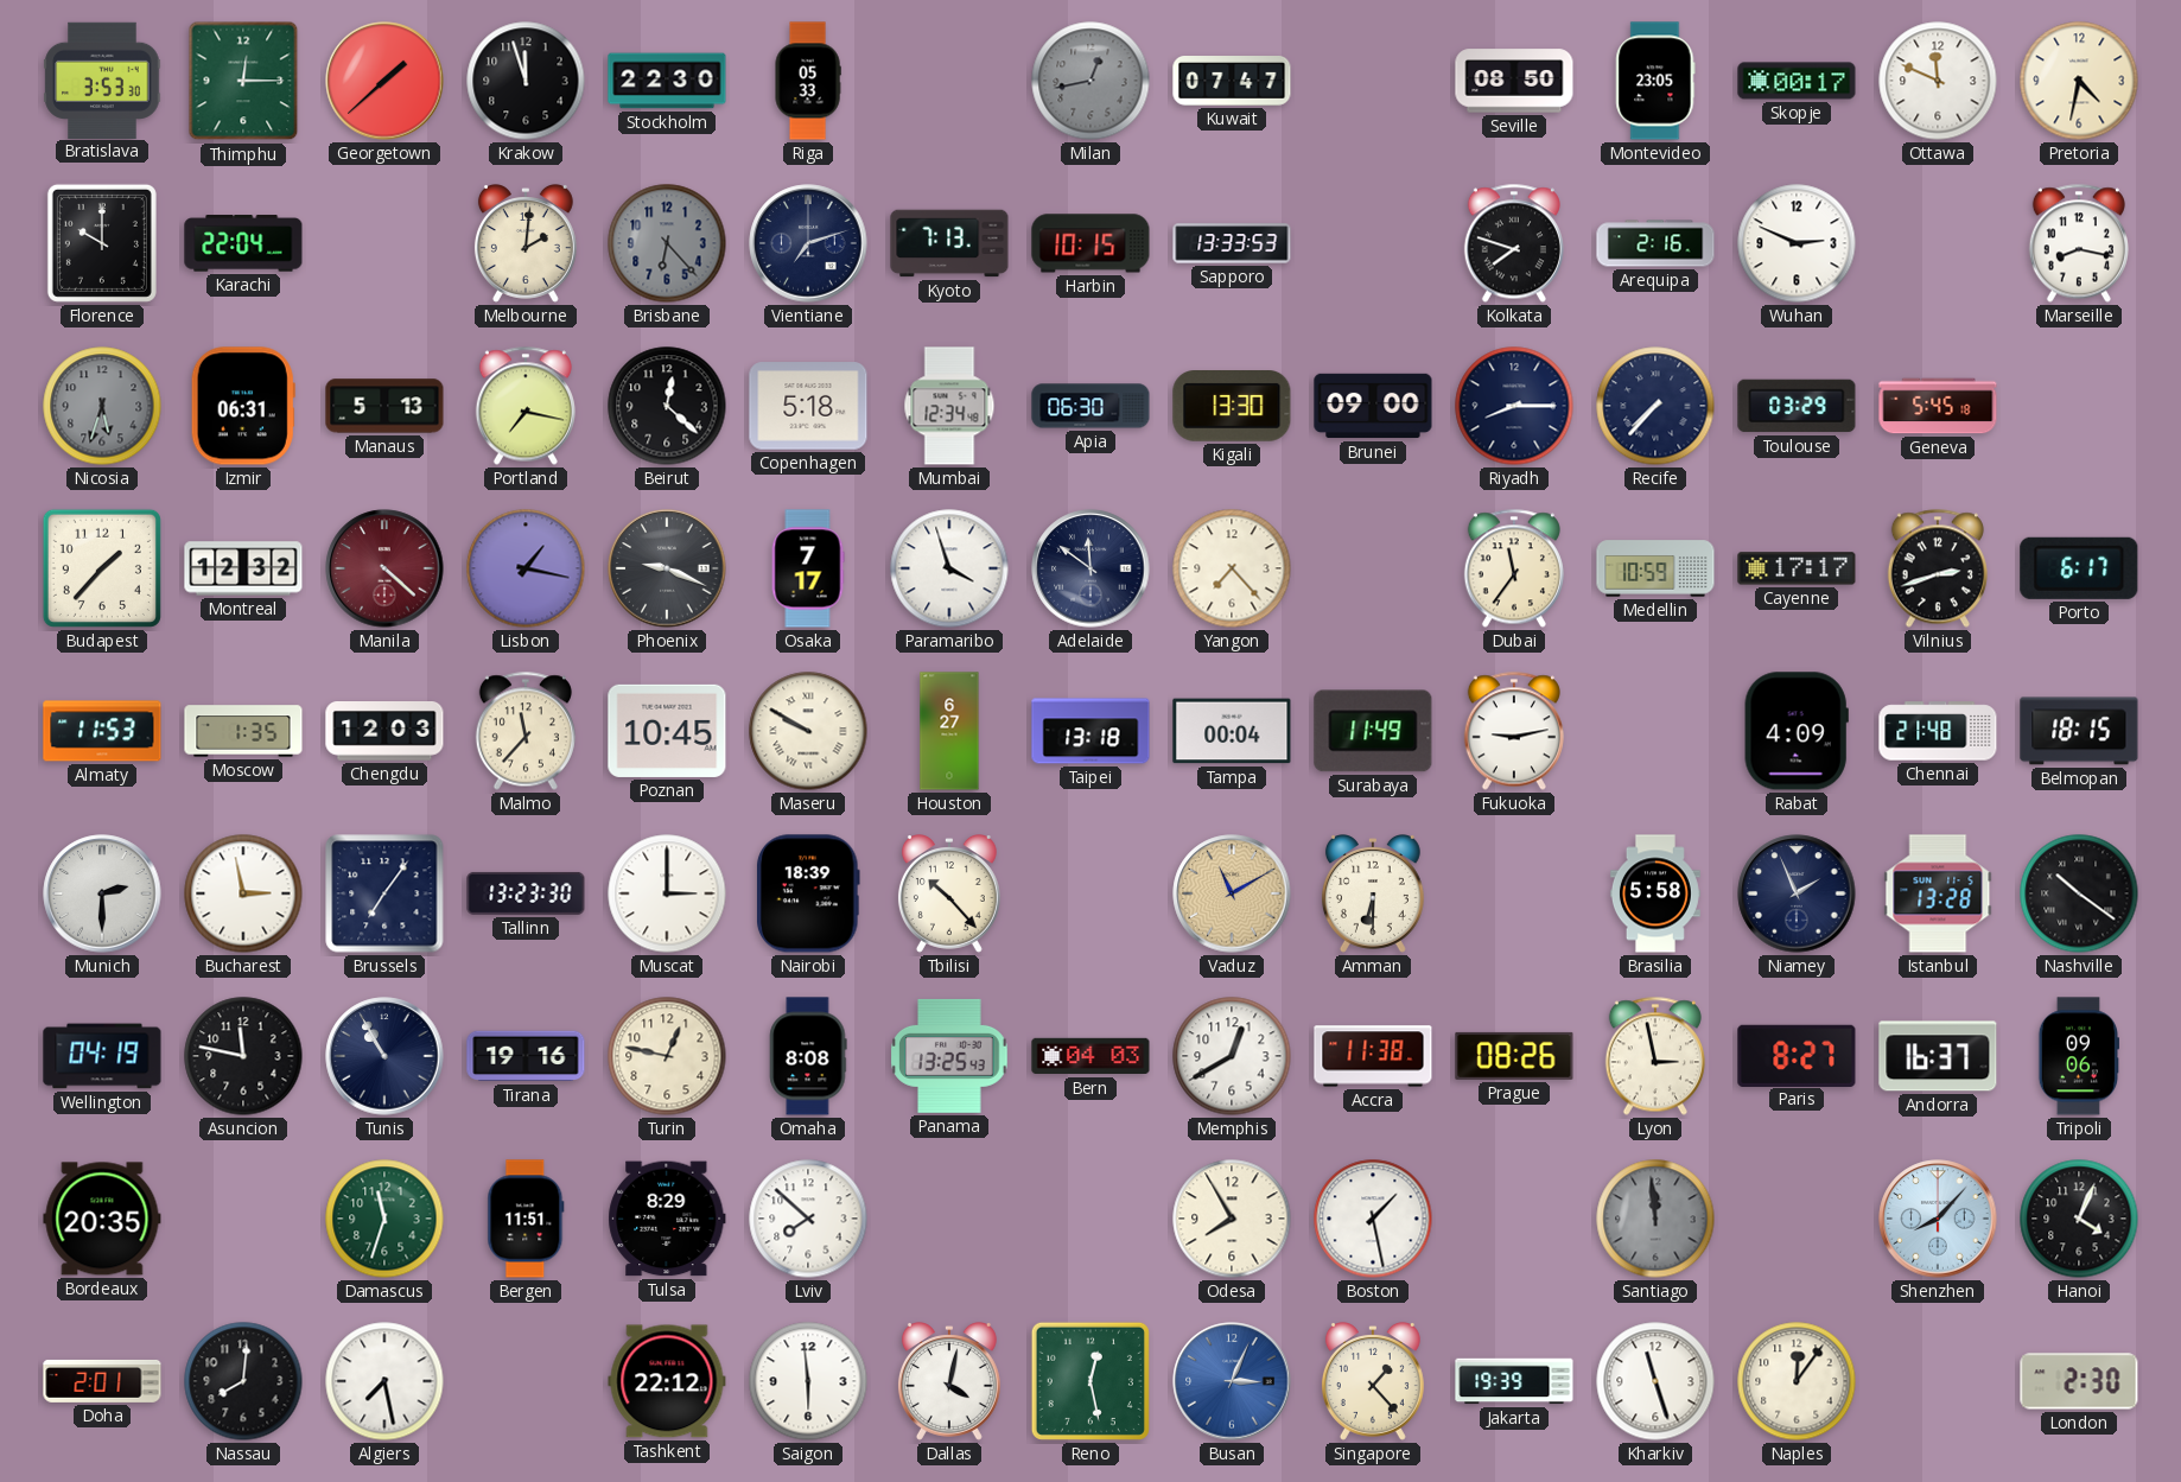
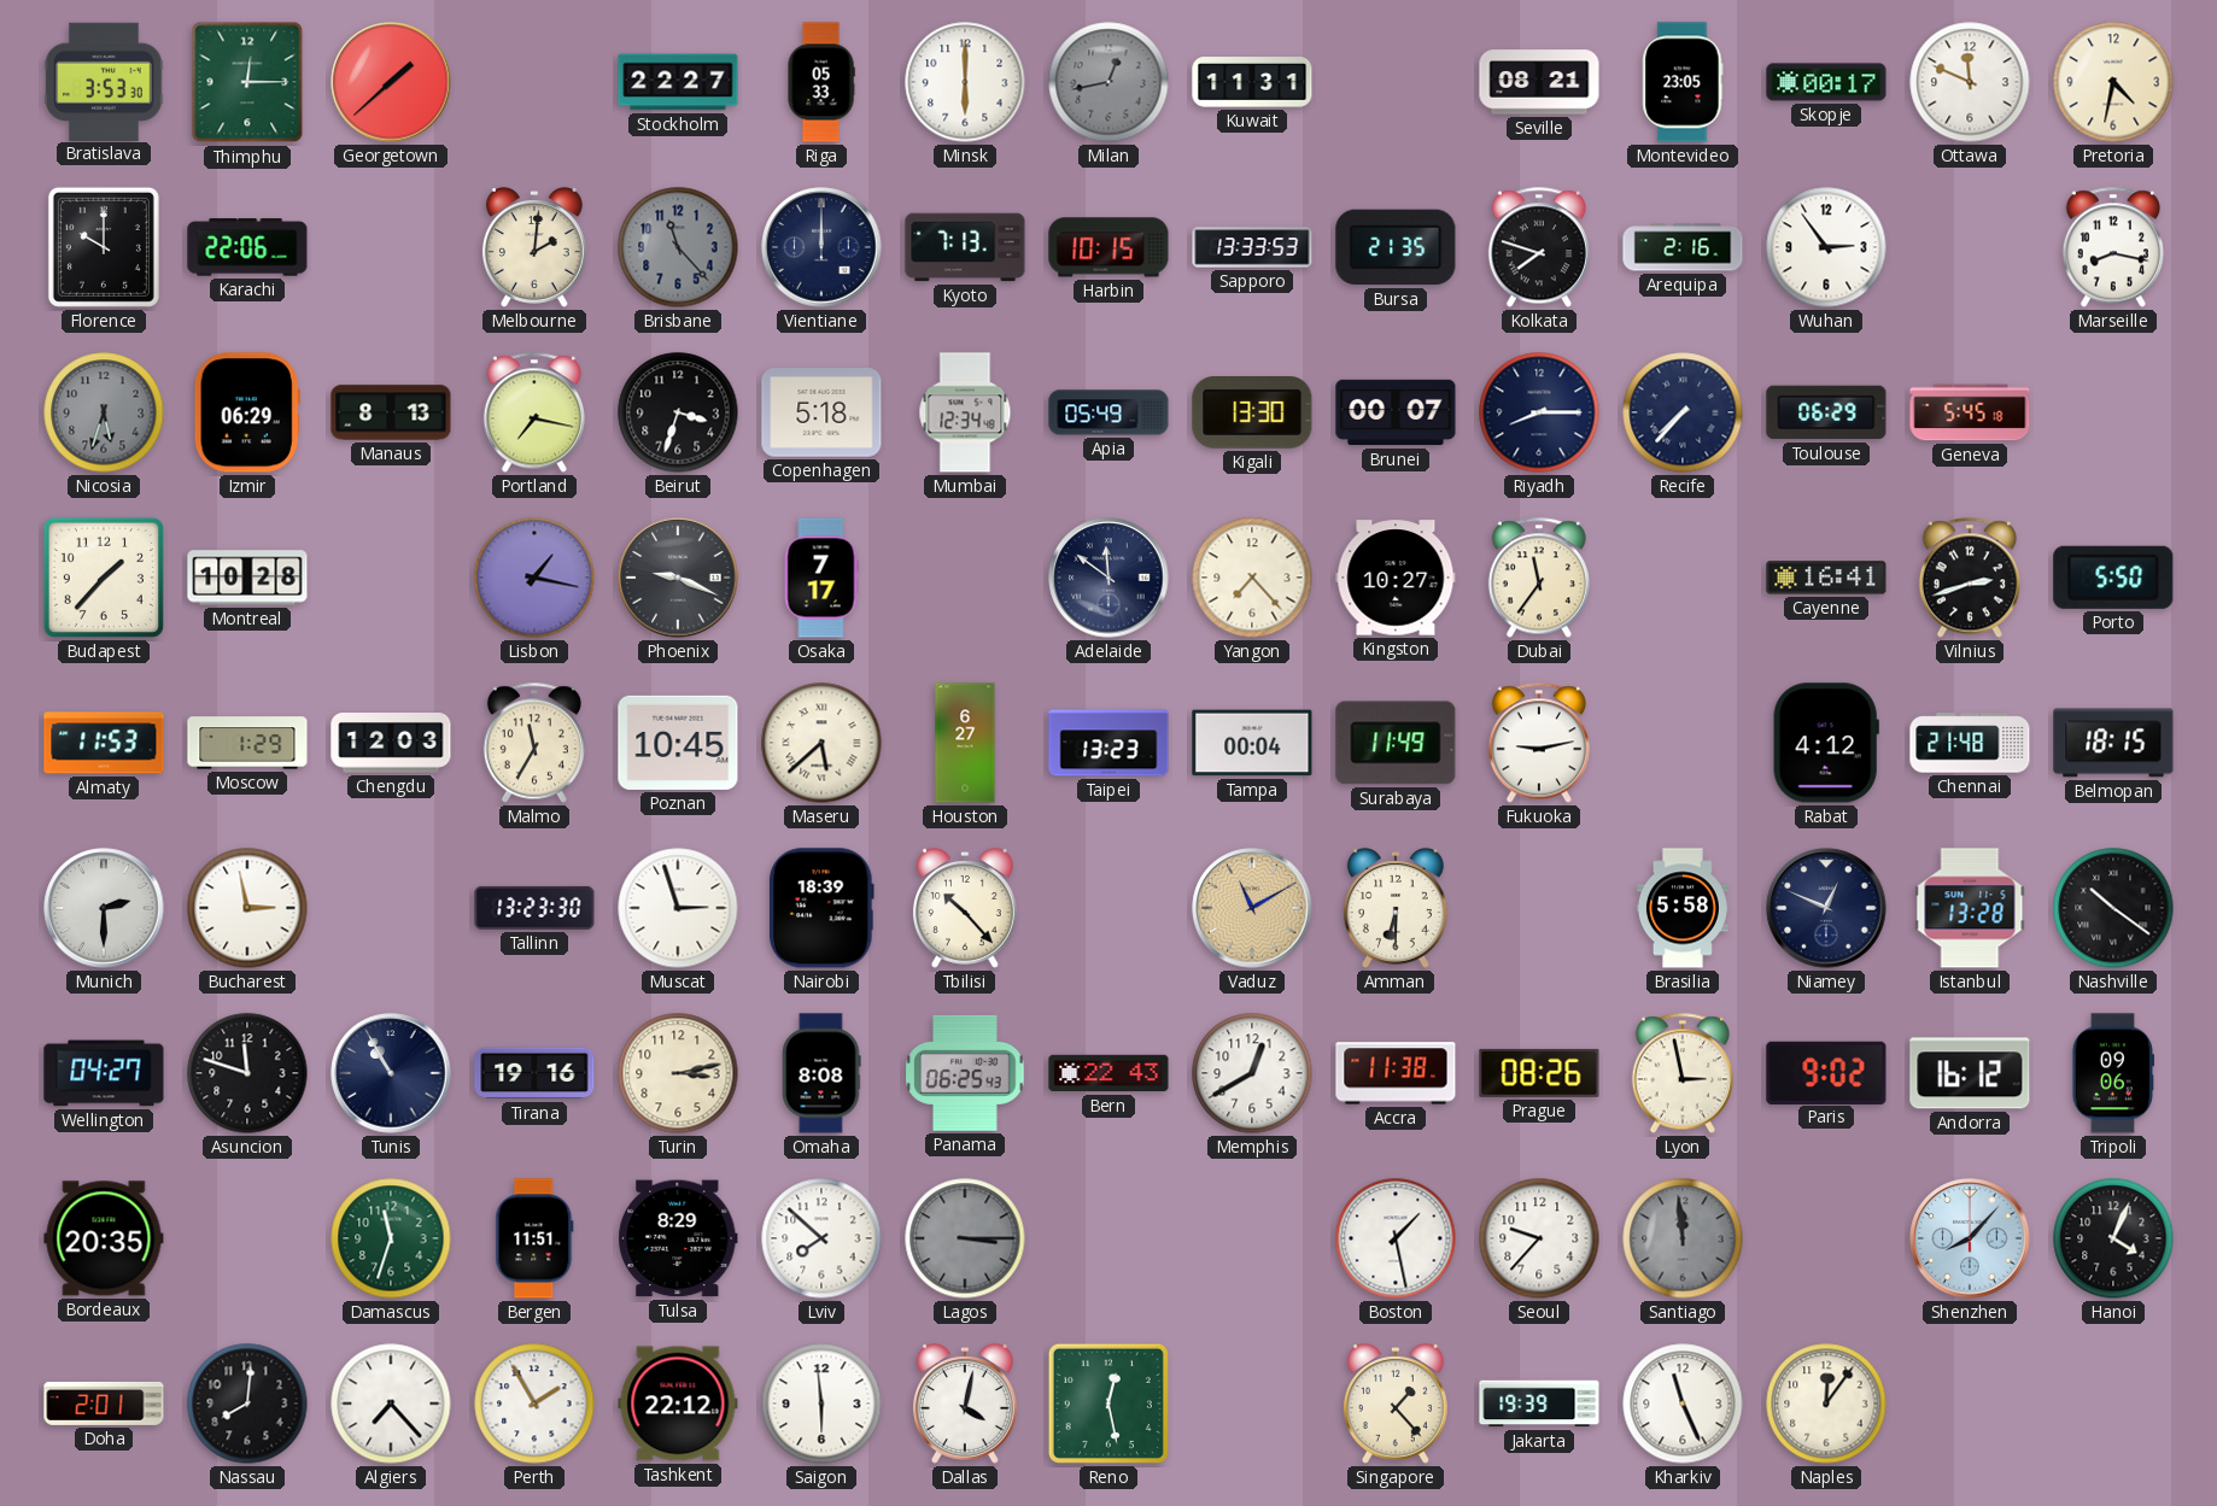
Krakow: 11:57 -> none (526, 81)
Stockholm: 22:30 -> 22:27 (678, 82)
Minsk: none -> 6:00 (965, 82)
Kuwait: 07:47 -> 11:31 (1252, 83)
Seville: 08:50 -> 08:21 (1539, 82)
Karachi: 22:04 -> 22:06 (247, 247)
Brisbane: 6:23 -> 11:23 (678, 247)
Vientiane: 7:12 -> 12:00 (821, 247)
Bursa: none -> 21:35 (1396, 247)
Wuhan: 2:49 -> 2:54 (1826, 247)
Izmir: 06:31 -> 06:29 (247, 412)
Manaus: 5:13 -> 8:13 (391, 412)
Beirut: 12:22 -> 3:33 (678, 412)
Apia: 06:30 -> 05:49 (1108, 412)
Brunei: 09:00 -> 00:07 (1396, 412)
Toulouse: 03:29 -> 06:29 (1826, 412)
Montreal: 12:32 -> 10:28 (247, 578)
Manila: 4:22 -> none (384, 568)
Paramaribo: 3:57 -> none (949, 568)
Kingston: none -> 10:27 (1396, 578)
Medellin: 10:59 -> none (1655, 568)
Cayenne: 17:17 -> 16:41 (1826, 578)
Porto: 6:17 -> 5:50 (2113, 578)
Moscow: 1:35 -> 1:29 (247, 743)
Malmo: 11:37 -> 11:35 (534, 743)
Maseru: 9:50 -> 5:38 (821, 743)
Taipei: 13:18 -> 13:23 (1108, 743)
Rabat: 4:09 -> 4:12 (1826, 743)
Brussels: 7:06 -> none (384, 893)
Muscat: 3:00 -> 2:57 (678, 908)
Niamey: 1:56 -> 12:49 (1826, 908)
Wellington: 04:19 -> 04:27 (104, 1073)
Asuncion: 11:47 -> 11:48 (247, 1073)
Turin: 12:47 -> 3:13 (678, 1073)
Panama: 13:25 -> 06:25 (965, 1073)
Bern: 04:03 -> 22:43 (1108, 1073)
Paris: 8:27 -> 9:02 (1826, 1072)
Andorra: 16:37 -> 16:12 (1970, 1073)
Lagos: none -> 3:15 (965, 1238)
Odesa: 7:55 -> none (1232, 1219)
Seoul: none -> 9:37 (1539, 1238)
Algiers: 7:28 -> 7:23 (391, 1404)
Perth: none -> 1:55 (534, 1404)
Busan: 3:04 -> none (1232, 1381)
Kharkiv: 11:27 -> 11:26 (1683, 1404)
London: 2:30 -> none (2079, 1381)
